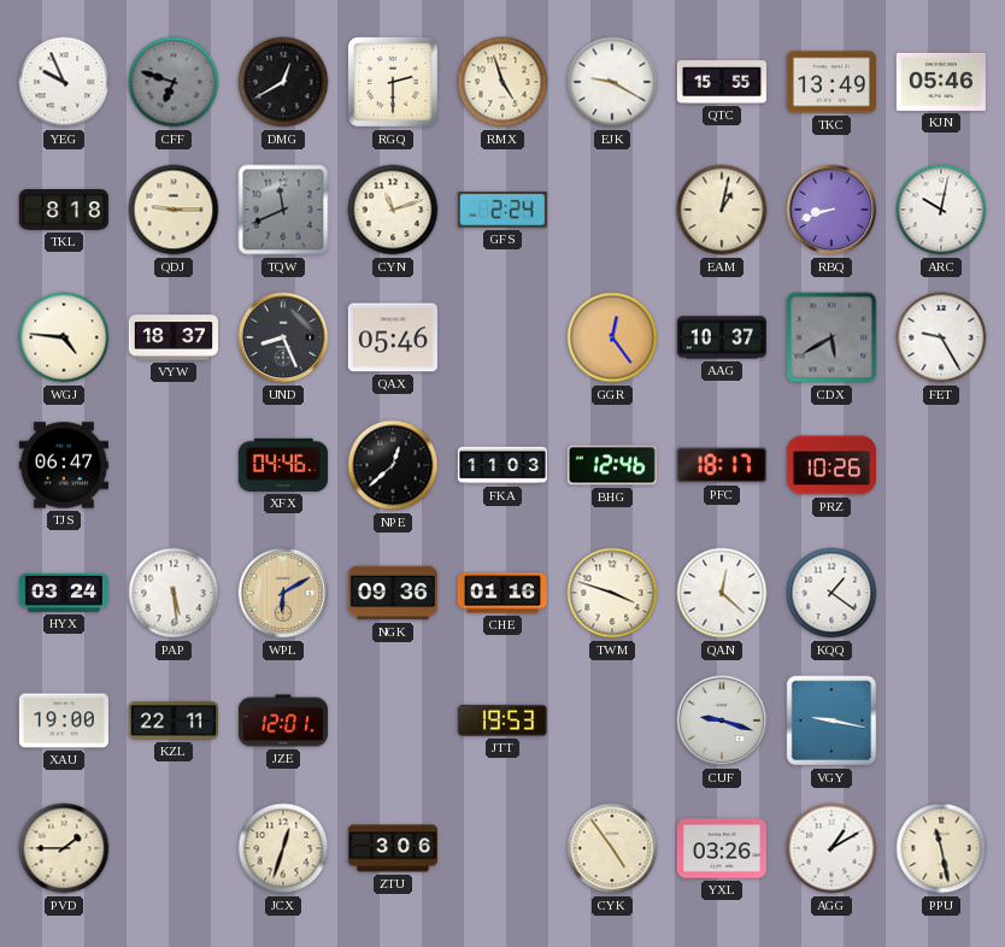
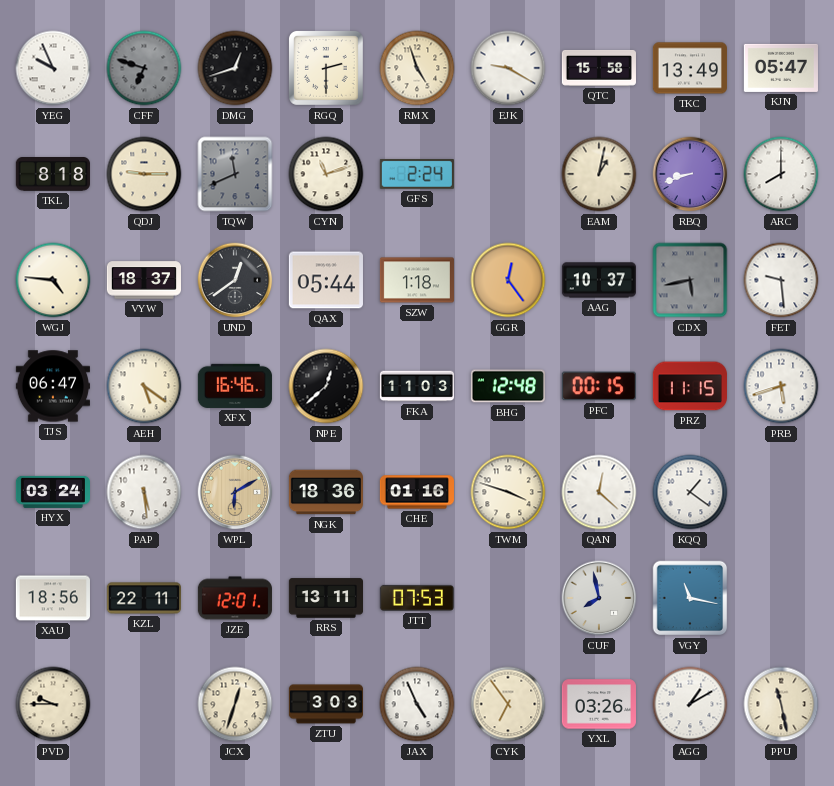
DMG: 12:40 -> 12:42 (235, 68)
QTC: 15:55 -> 15:58 (598, 68)
KJN: 05:46 -> 05:47 (781, 68)
ARC: 10:02 -> 8:00 (781, 174)
UND: 8:26 -> 12:39 (235, 280)
QAX: 05:46 -> 05:44 (326, 280)
SZW: none -> 1:18 (417, 280)
CDX: 5:40 -> 5:43 (690, 280)
FET: 9:25 -> 9:29 (781, 280)
AEH: none -> 5:21 (144, 386)
XFX: 04:46 -> 16:46 (235, 386)
BHG: 12:46 -> 12:48 (508, 386)
PFC: 18:17 -> 00:15 (599, 386)
PRZ: 10:26 -> 11:15 (690, 386)
PRB: none -> 5:42 (781, 386)
NGK: 09:36 -> 18:36 (325, 492)
XAU: 19:00 -> 18:56 (53, 598)
RRS: none -> 13:11 (325, 598)
JTT: 19:53 -> 07:53 (417, 598)
CUF: 9:18 -> 7:58 (599, 598)
VGY: 9:17 -> 11:17 (690, 598)
PVD: 1:45 -> 9:45 (53, 704)
ZTU: 3:06 -> 3:03 (325, 704)
JAX: none -> 4:56 (417, 704)
CYK: 4:54 -> 6:54 (508, 704)
